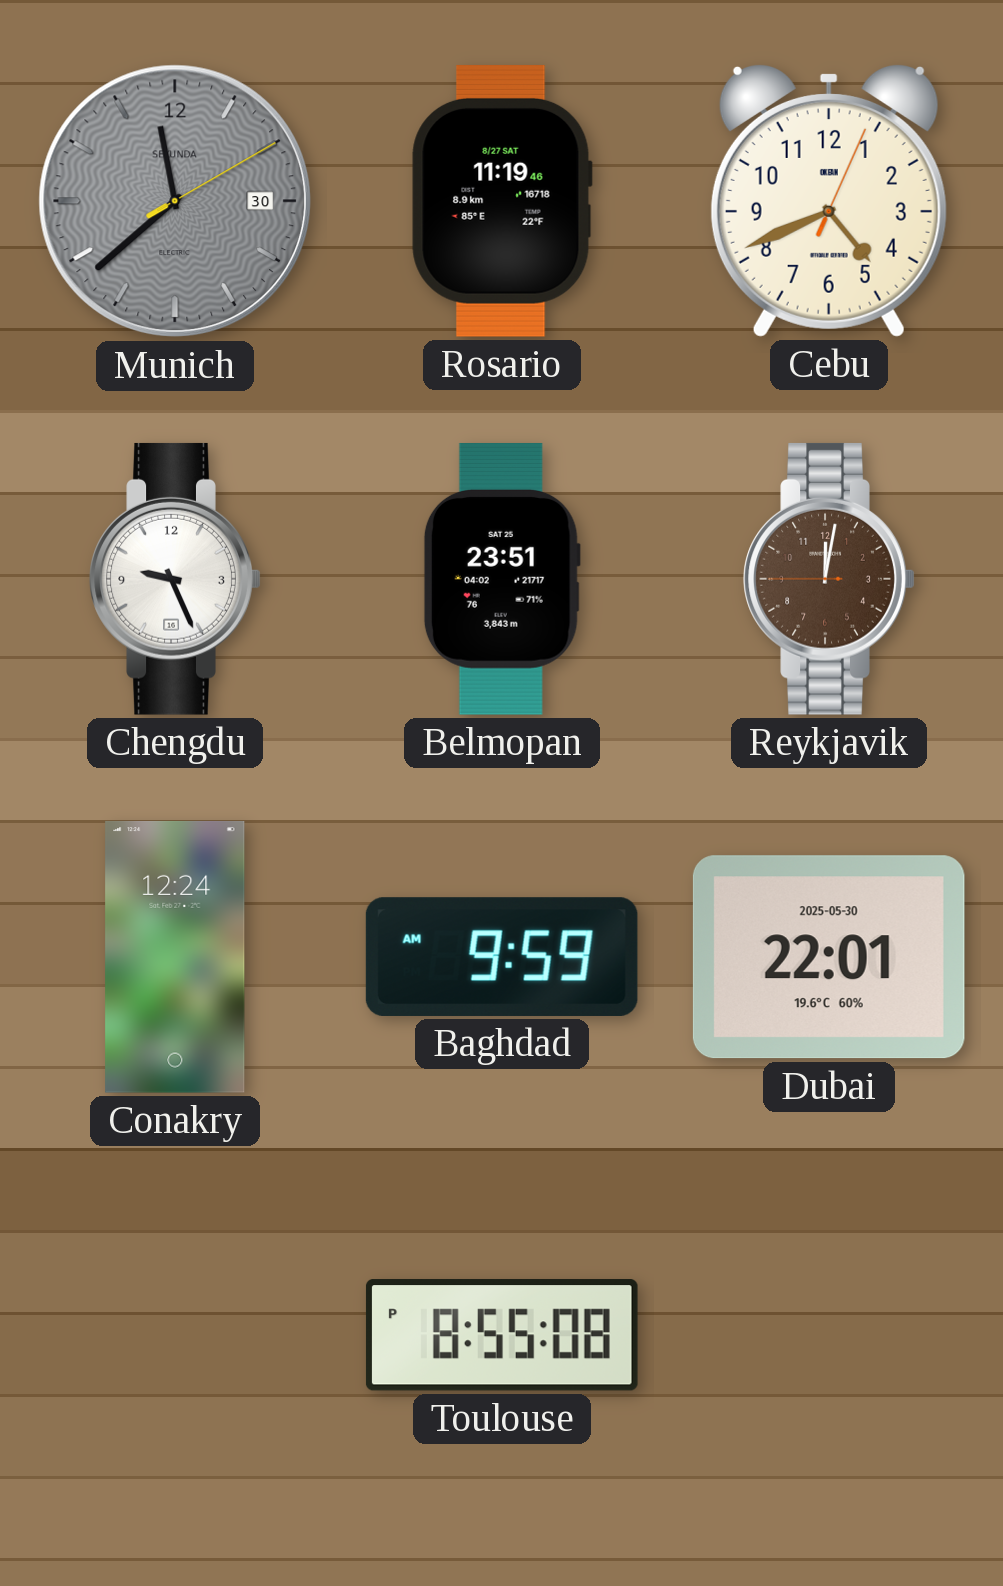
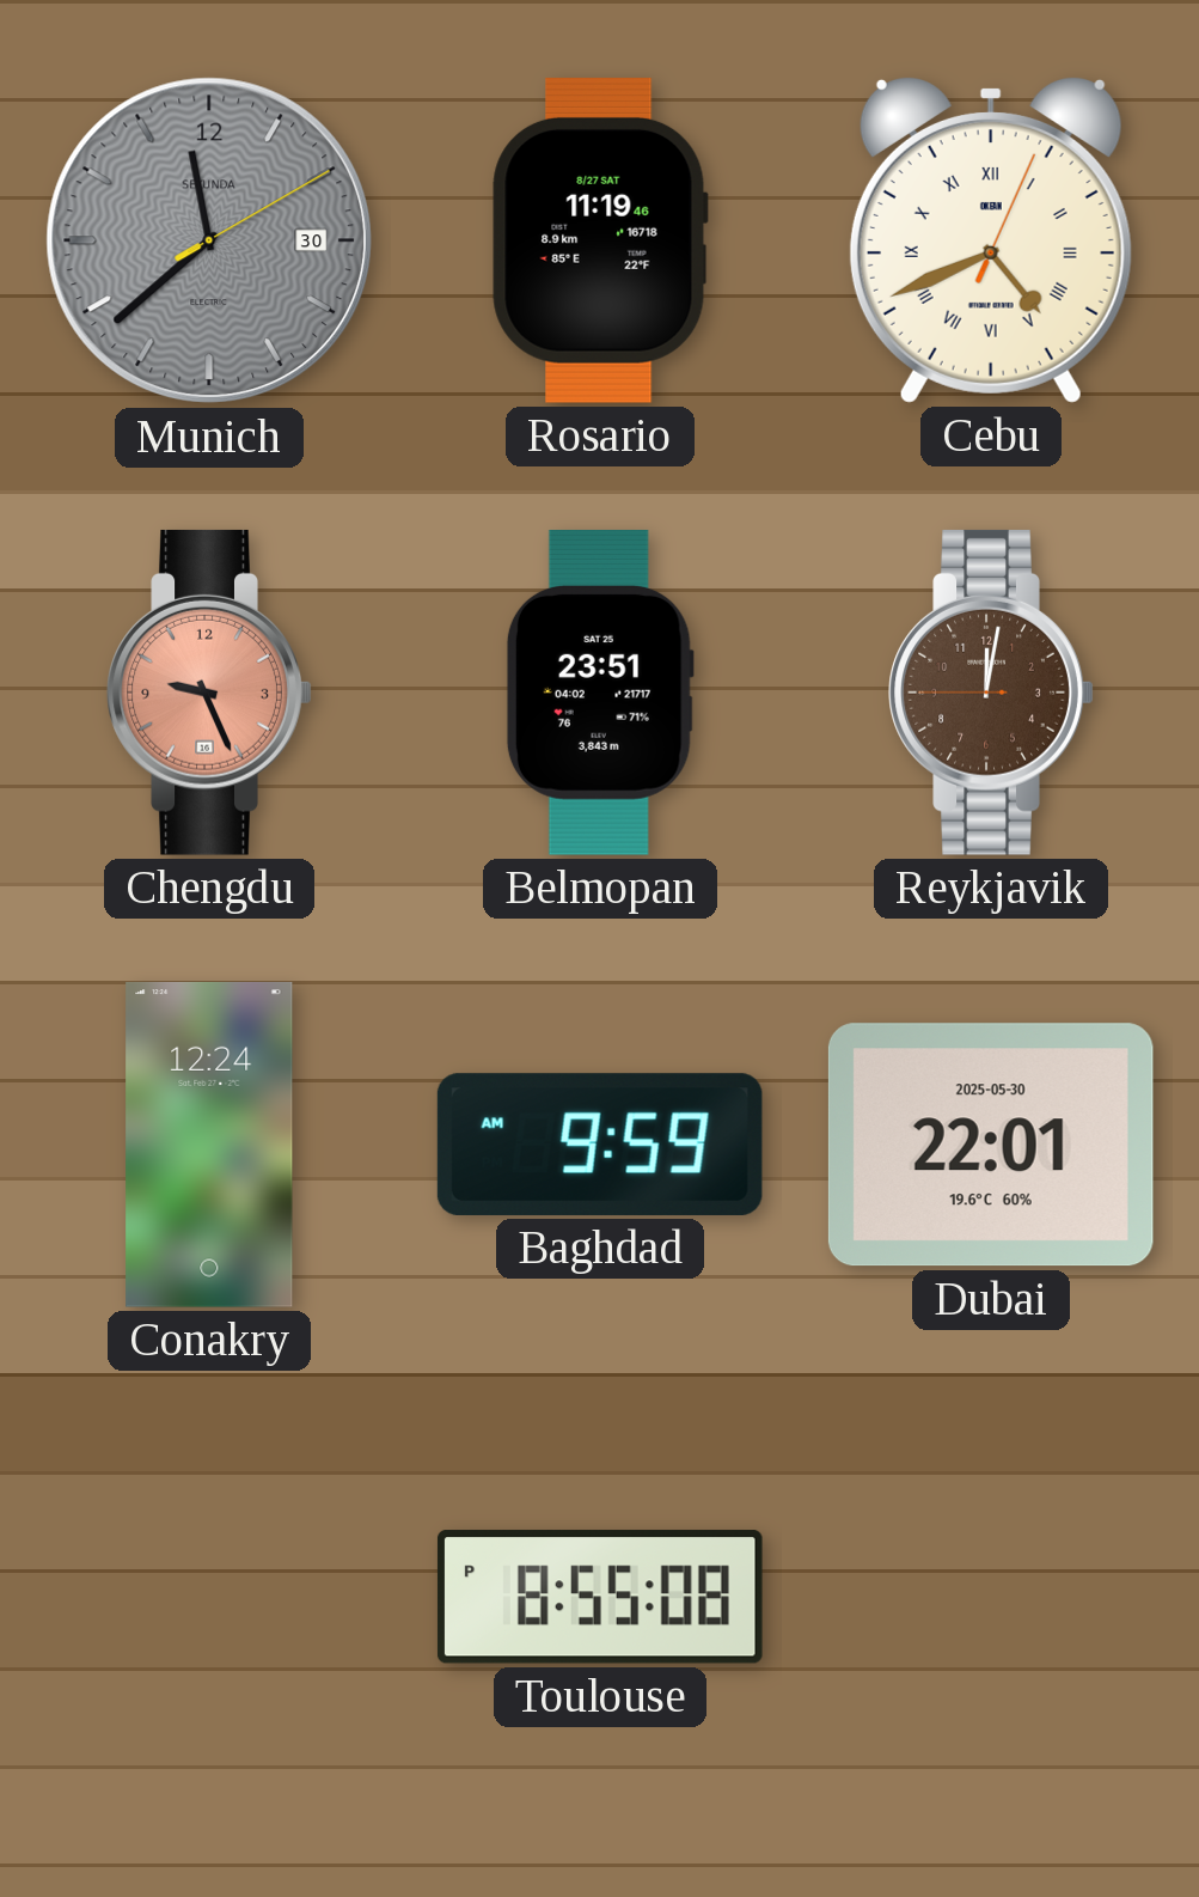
Cebu numerals: Arabic -> Roman (991, 240)
Chengdu dial: white -> salmon (209, 693)
